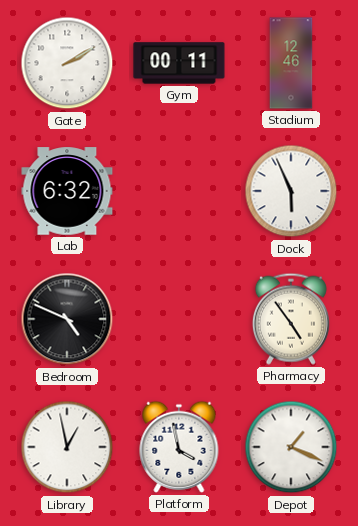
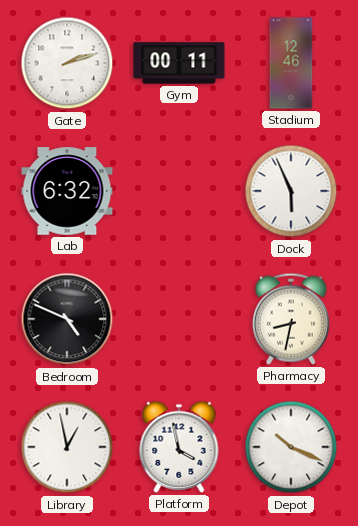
Gate: 2:10 -> 2:12 (67, 63)
Pharmacy: 4:54 -> 8:32 (291, 319)
Depot: 1:19 -> 10:19 (291, 447)
